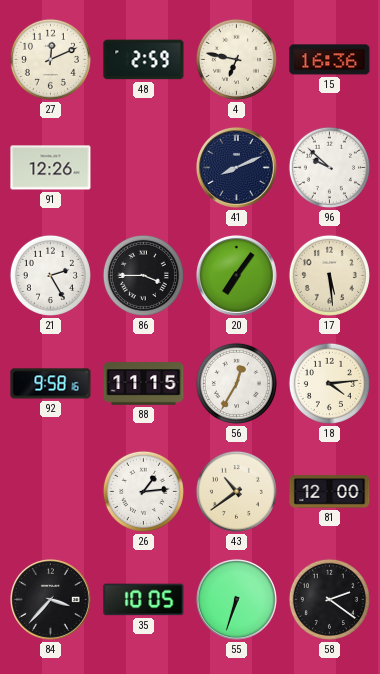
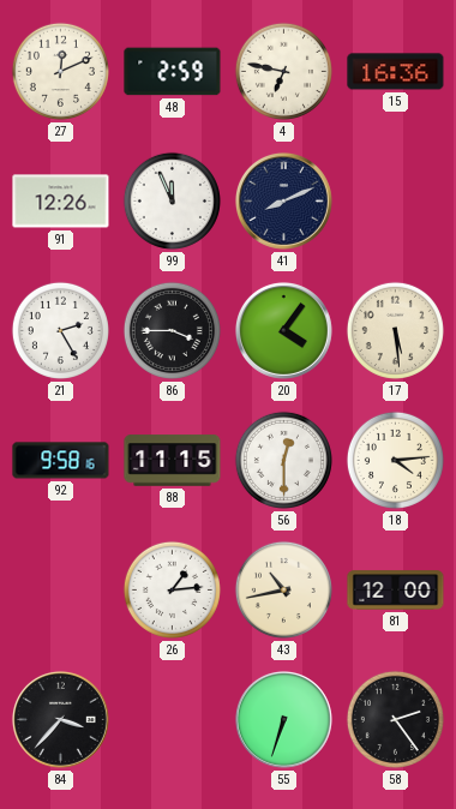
99: none -> 11:56 (172, 200)
96: 9:52 -> none (329, 167)
20: 7:06 -> 4:06 (283, 330)
56: 12:35 -> 12:30 (283, 460)
43: 10:39 -> 10:43 (283, 589)
35: 10:05 -> none (144, 600)
58: 2:21 -> 2:24 (395, 719)
